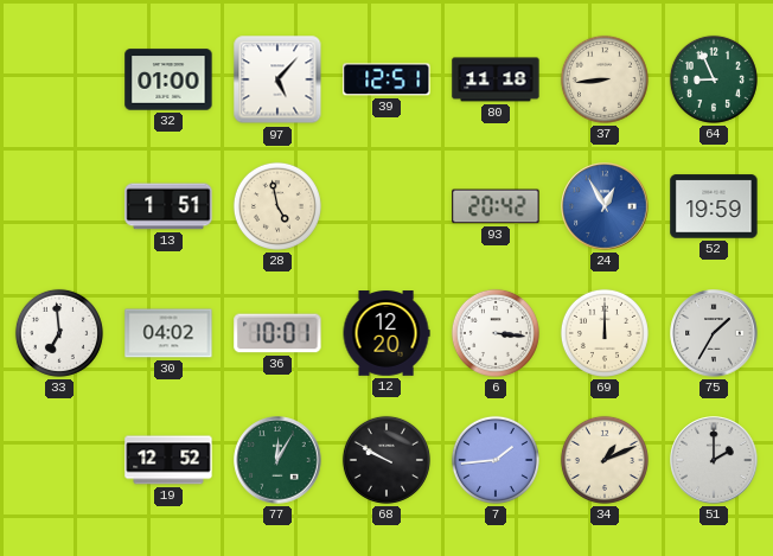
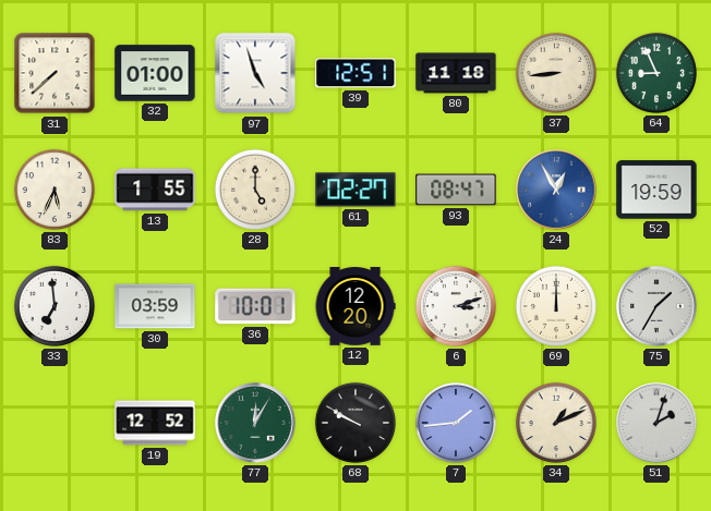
31: none -> 7:38 (55, 73)
97: 5:07 -> 4:57 (255, 73)
83: none -> 5:34 (55, 190)
13: 1:51 -> 1:55 (155, 190)
28: 4:58 -> 5:00 (255, 190)
61: none -> 02:27 (355, 190)
93: 20:42 -> 08:47 (456, 190)
30: 04:02 -> 03:59 (155, 306)
6: 3:16 -> 3:12 (456, 306)
51: 2:00 -> 2:03 (656, 423)
